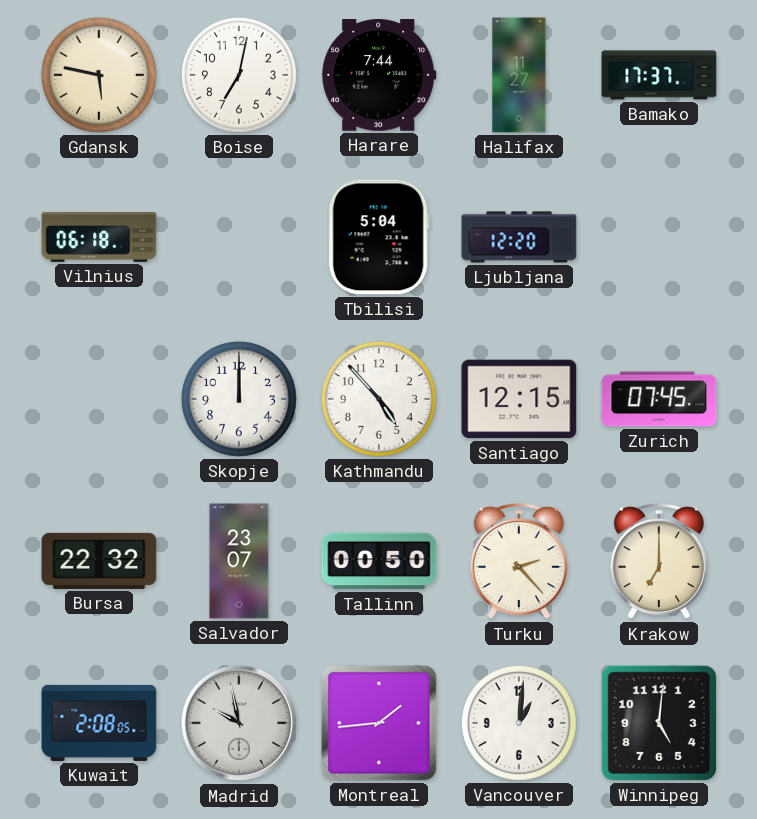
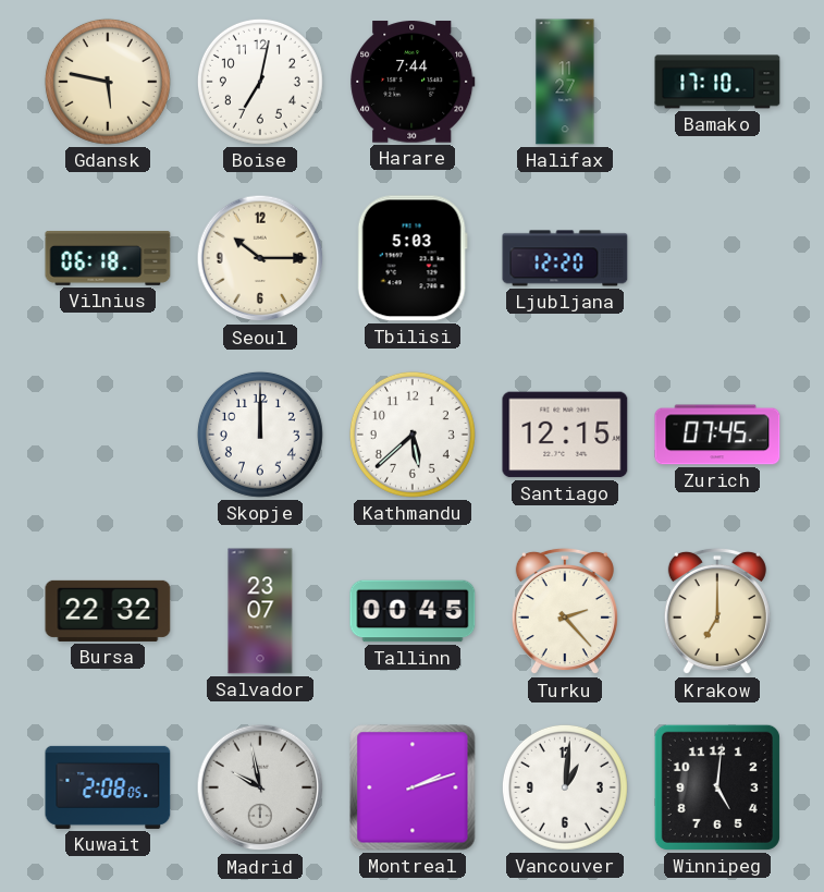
Bamako: 17:37 -> 17:10 (717, 82)
Seoul: none -> 10:15 (260, 258)
Tbilisi: 5:04 -> 5:03 (413, 258)
Kathmandu: 4:53 -> 5:38 (413, 435)
Tallinn: 00:50 -> 00:45 (413, 611)
Montreal: 1:44 -> 2:12 (413, 787)
